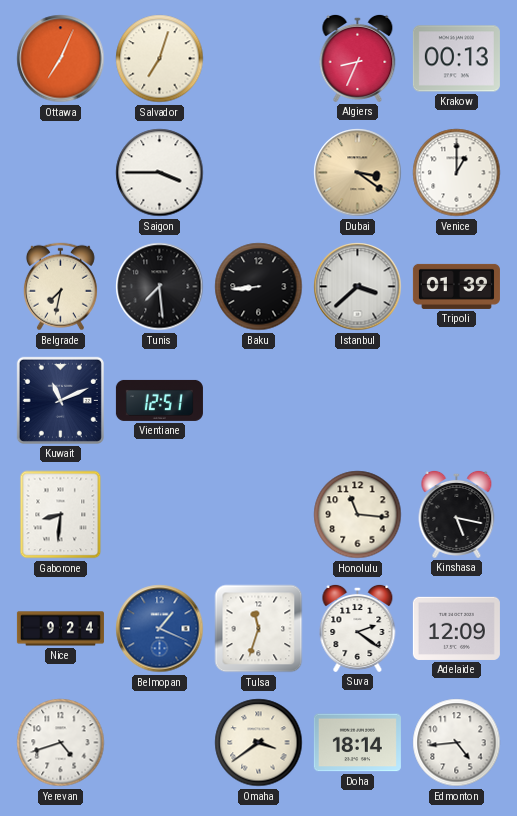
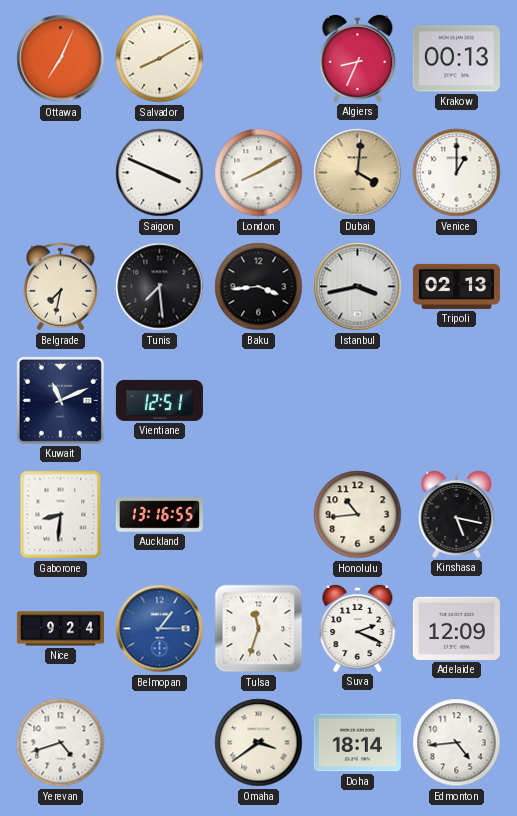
Salvador: 7:03 -> 8:10 (160, 59)
Saigon: 3:45 -> 3:49 (160, 173)
London: none -> 8:10 (259, 173)
Dubai: 3:21 -> 4:01 (358, 173)
Baku: 8:44 -> 3:44 (259, 287)
Istanbul: 3:38 -> 3:43 (358, 287)
Tripoli: 01:39 -> 02:13 (456, 286)
Auckland: none -> 13:16 (159, 515)
Honolulu: 11:16 -> 10:44 (358, 515)
Belmopan: 1:19 -> 1:15 (160, 629)
Suva: 2:21 -> 2:19 (358, 628)
